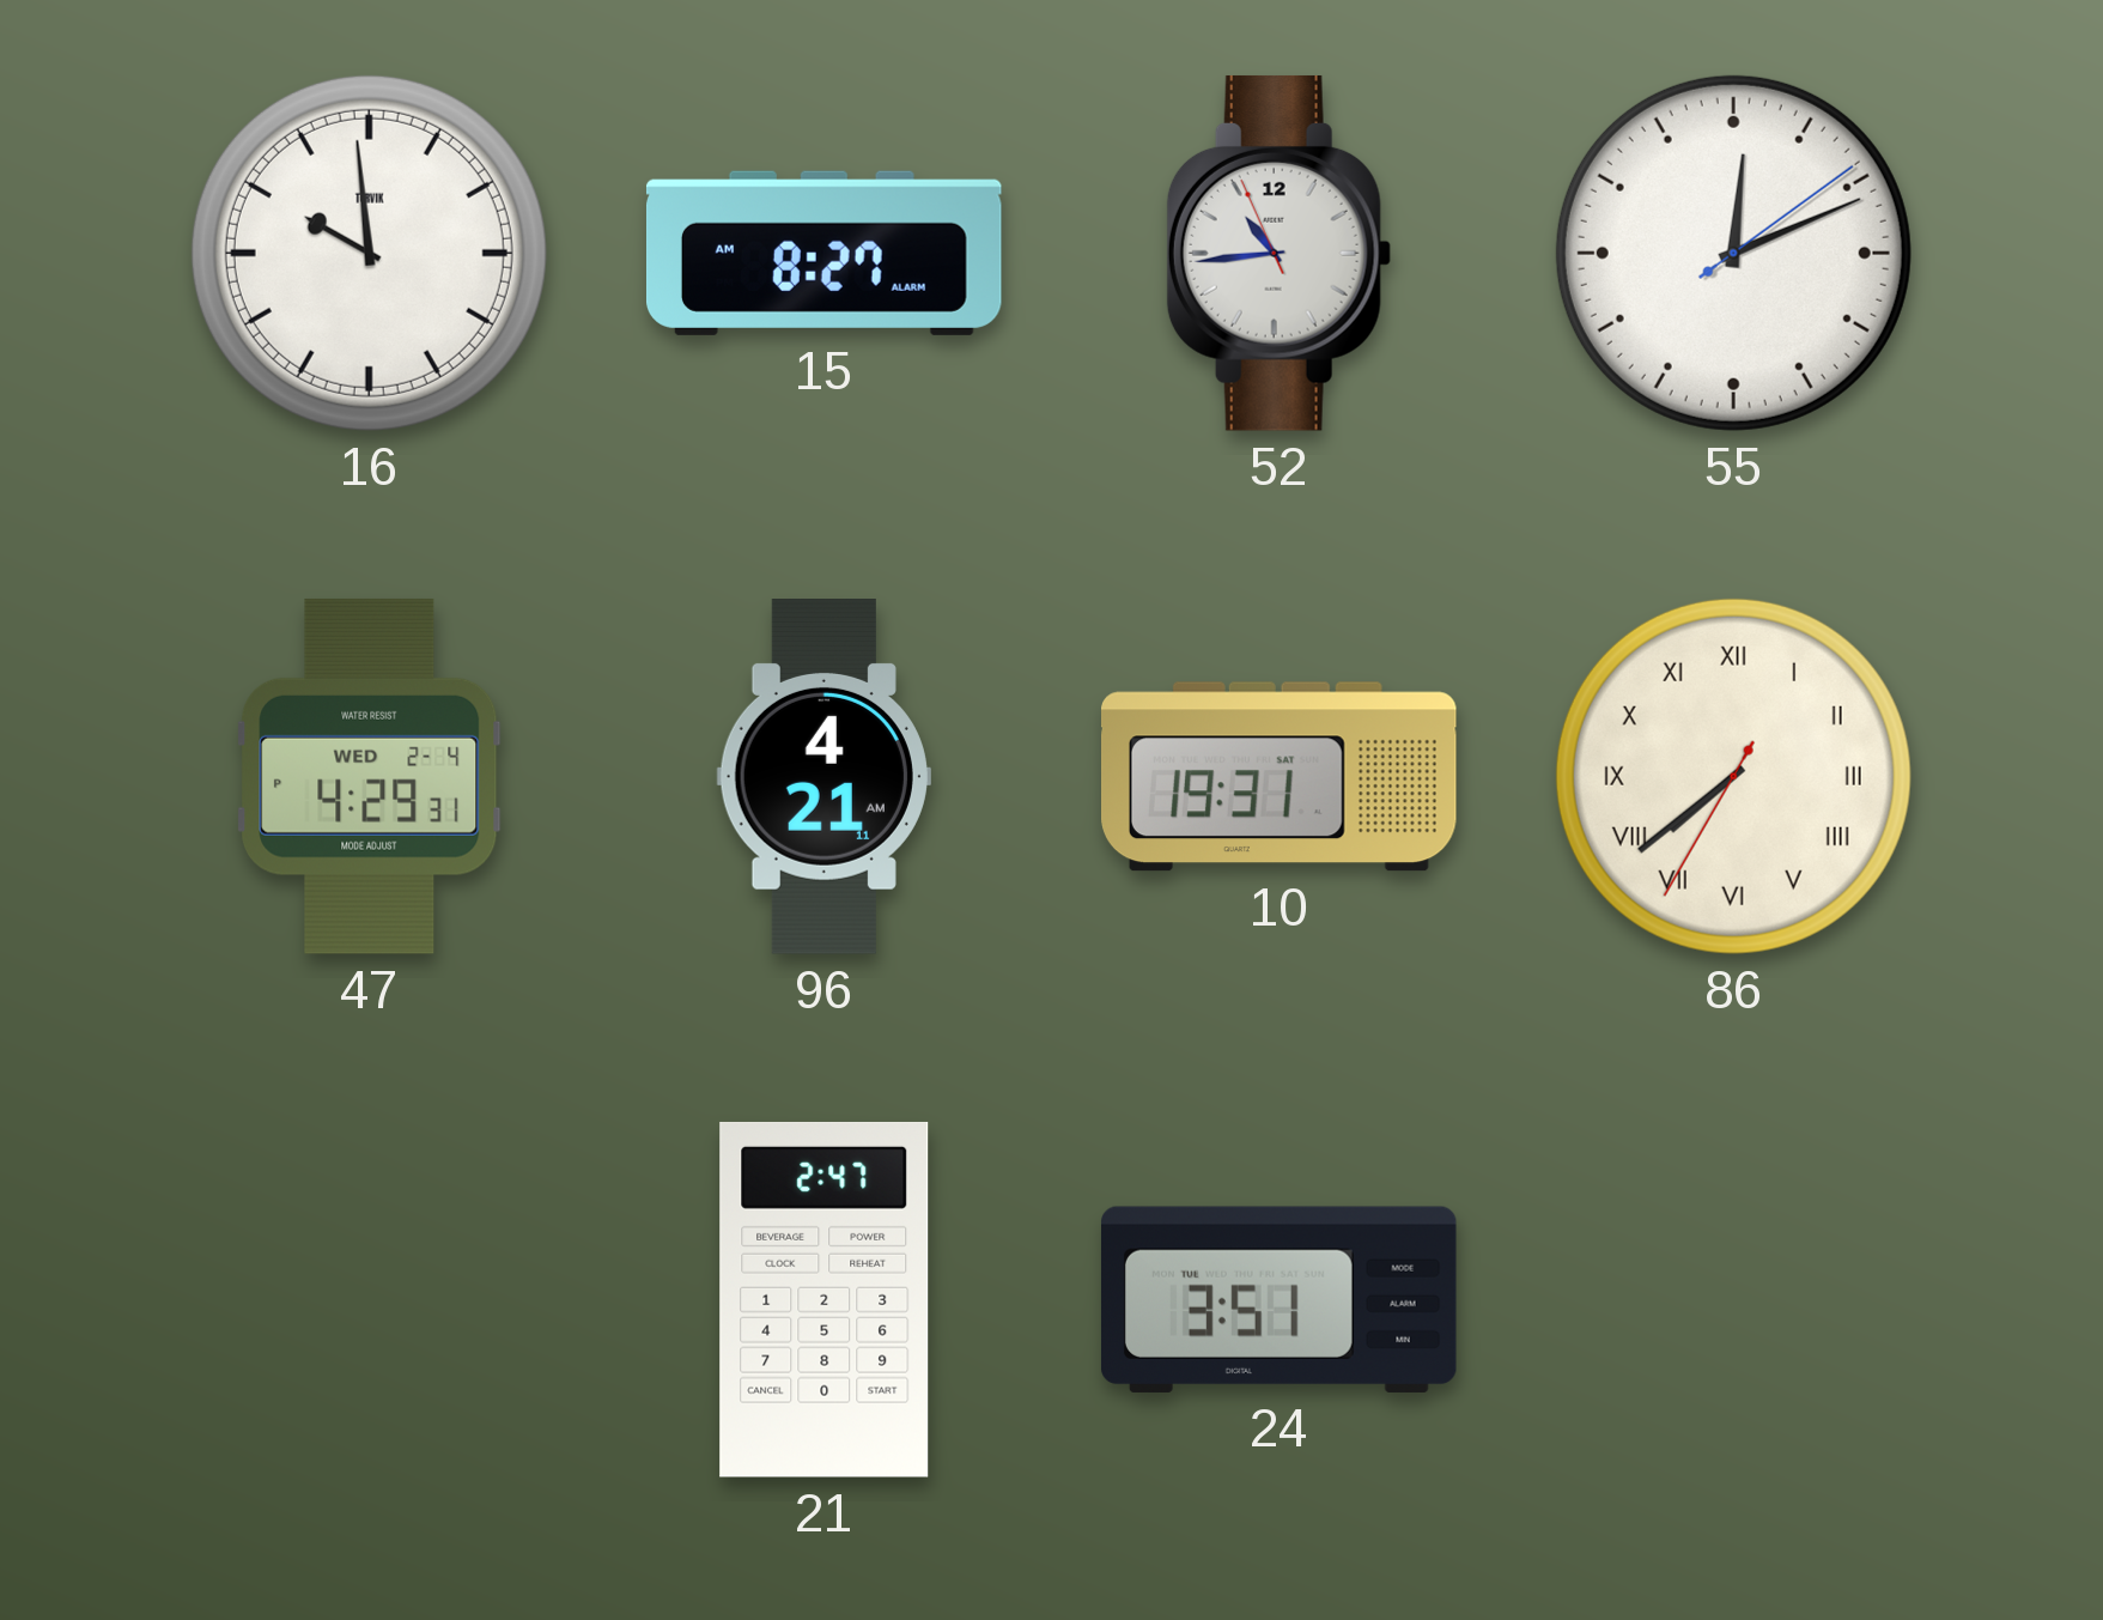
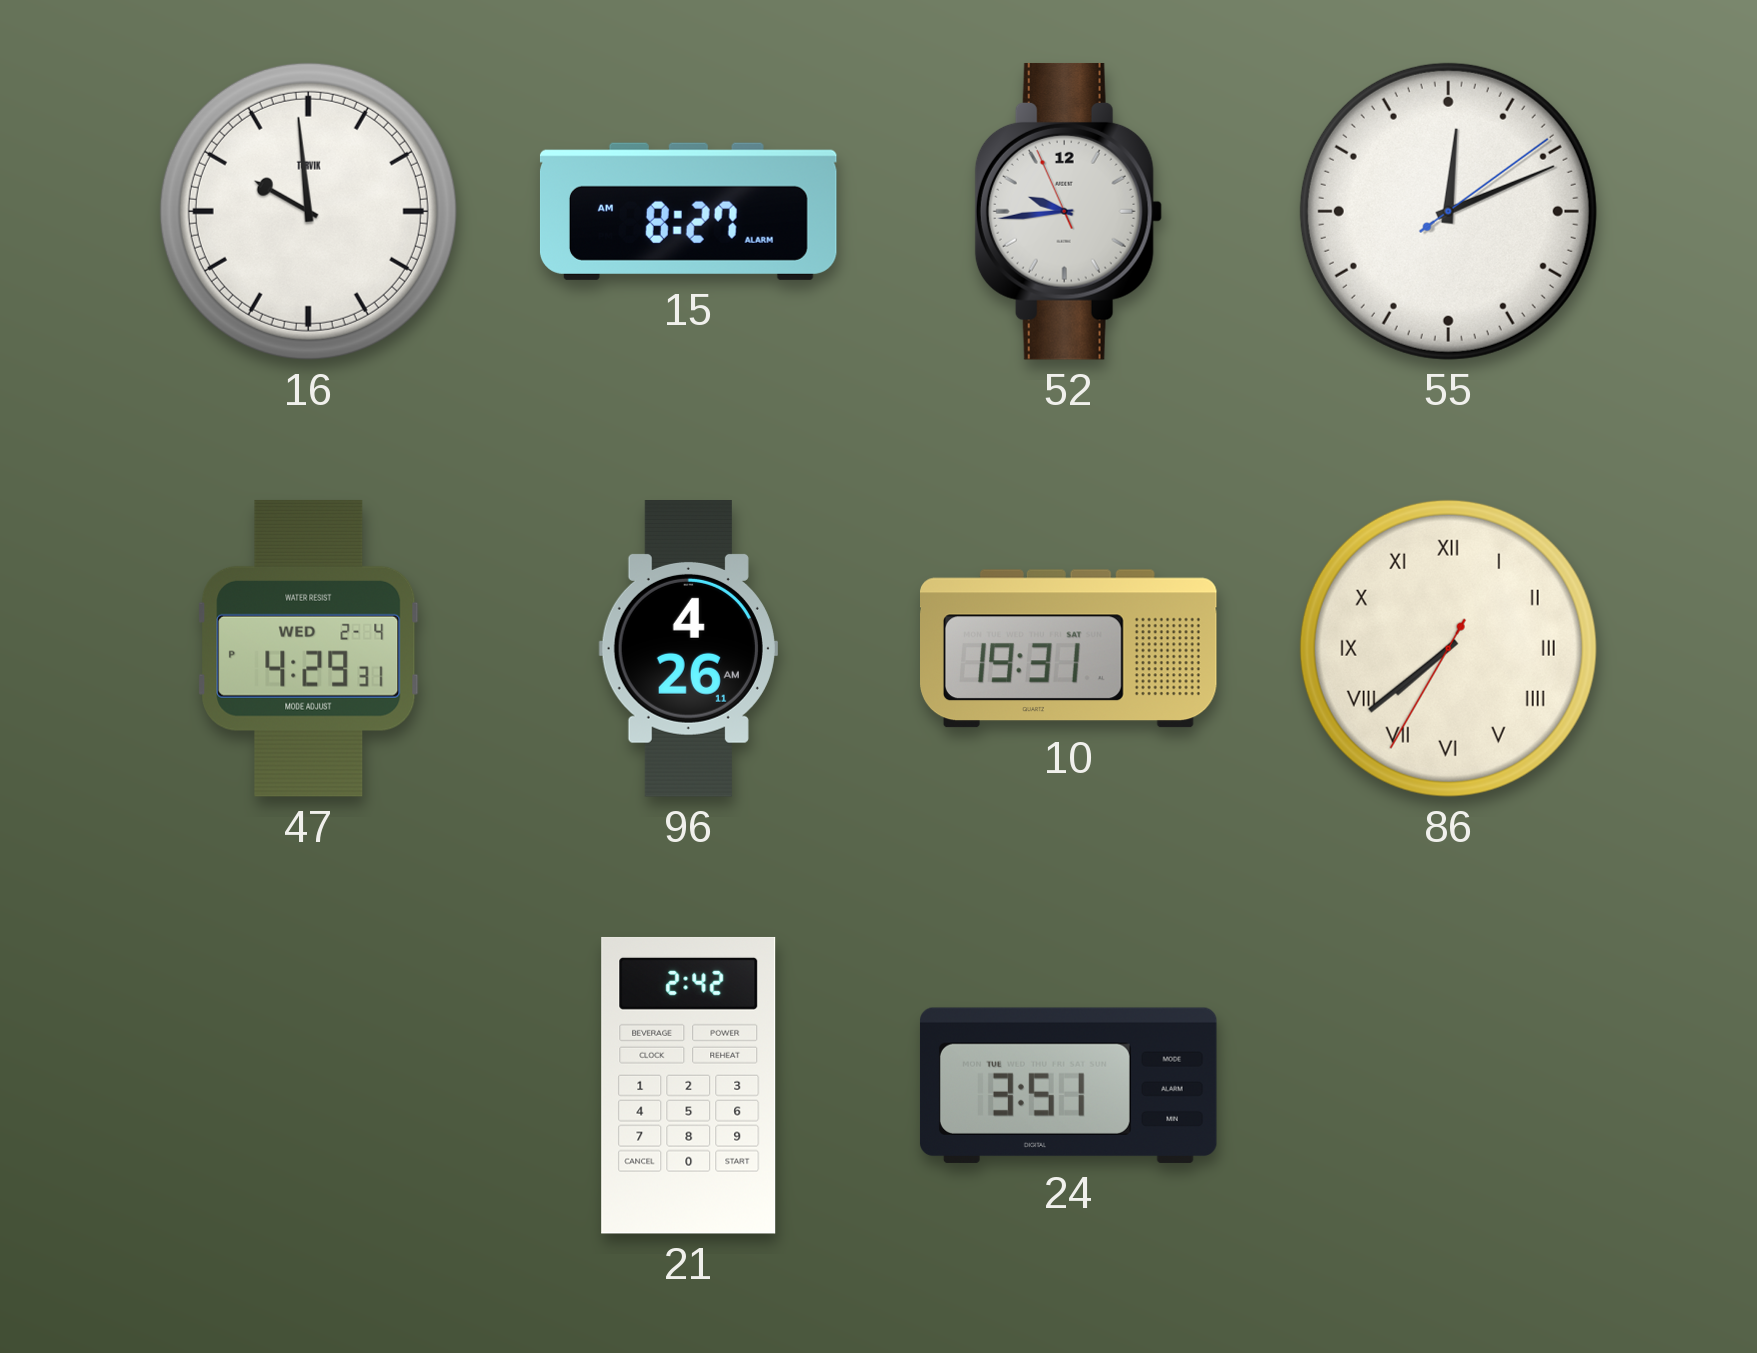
52: 10:43 -> 9:43 (1068, 211)
96: 4:21 -> 4:26 (688, 649)
21: 2:47 -> 2:42 (689, 1085)
